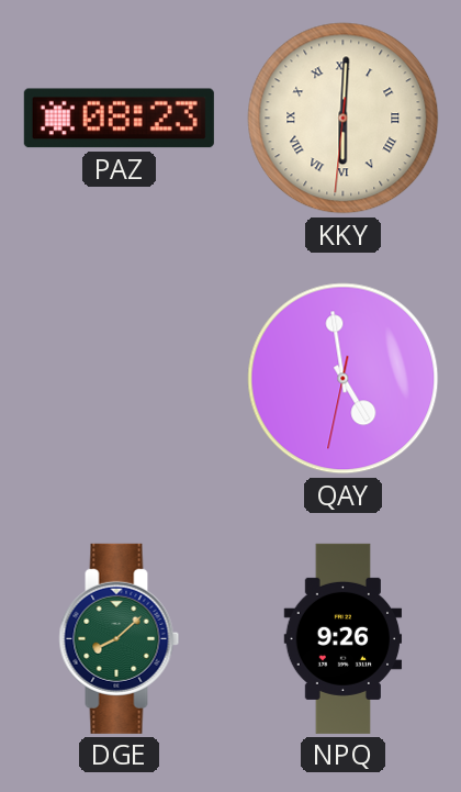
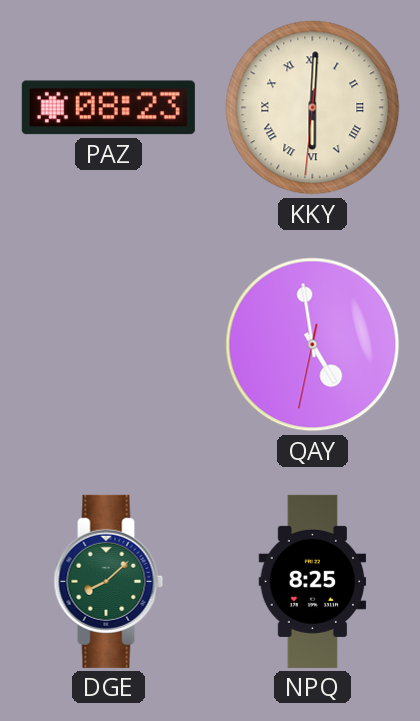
NPQ: 9:26 -> 8:25 (313, 581)
